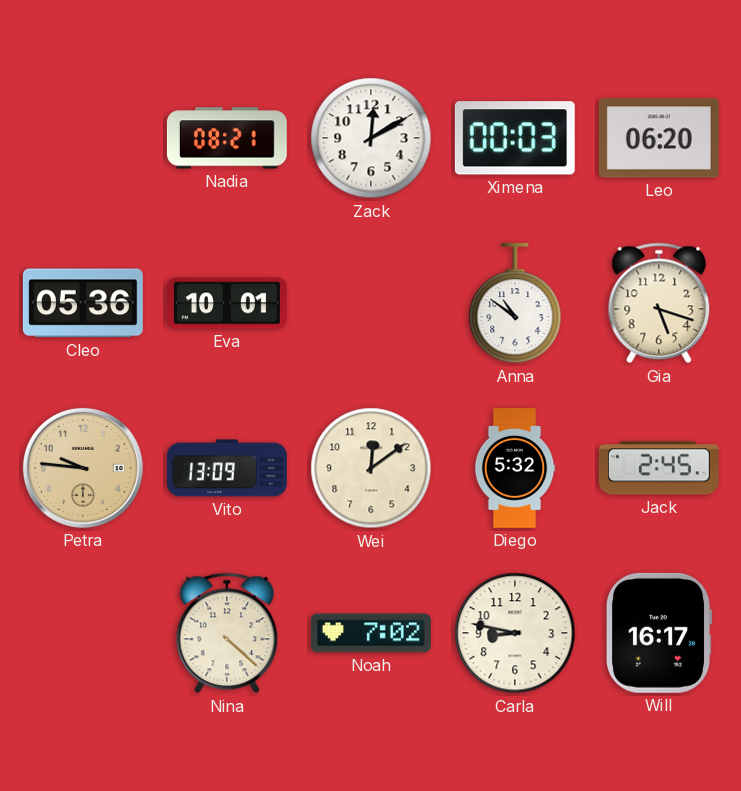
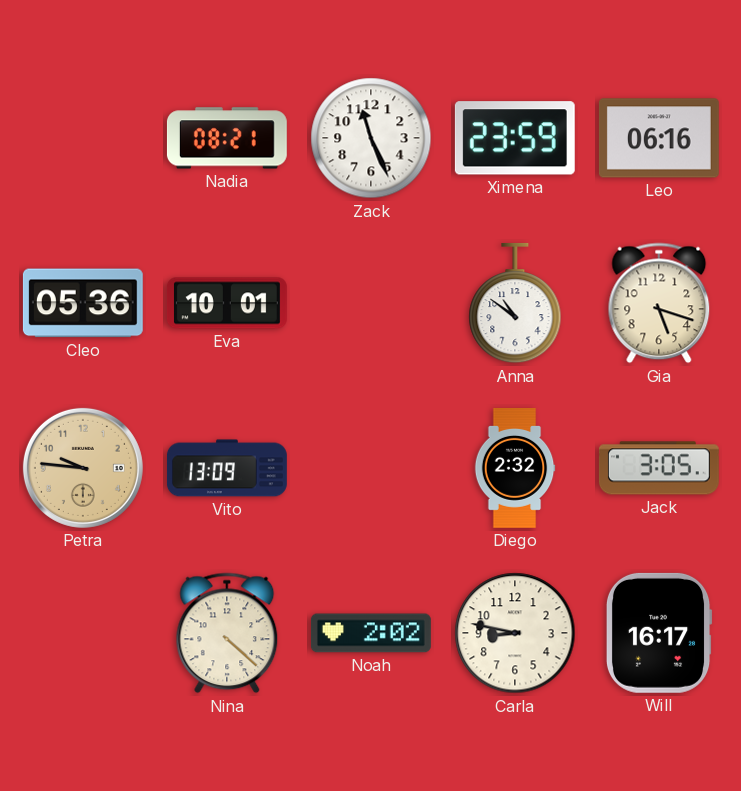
Zack: 12:10 -> 11:26 (371, 138)
Ximena: 00:03 -> 23:59 (515, 138)
Leo: 06:20 -> 06:16 (659, 138)
Wei: 12:09 -> none (371, 468)
Diego: 5:32 -> 2:32 (515, 469)
Jack: 2:45 -> 3:05 (659, 468)
Noah: 7:02 -> 2:02 (371, 633)
